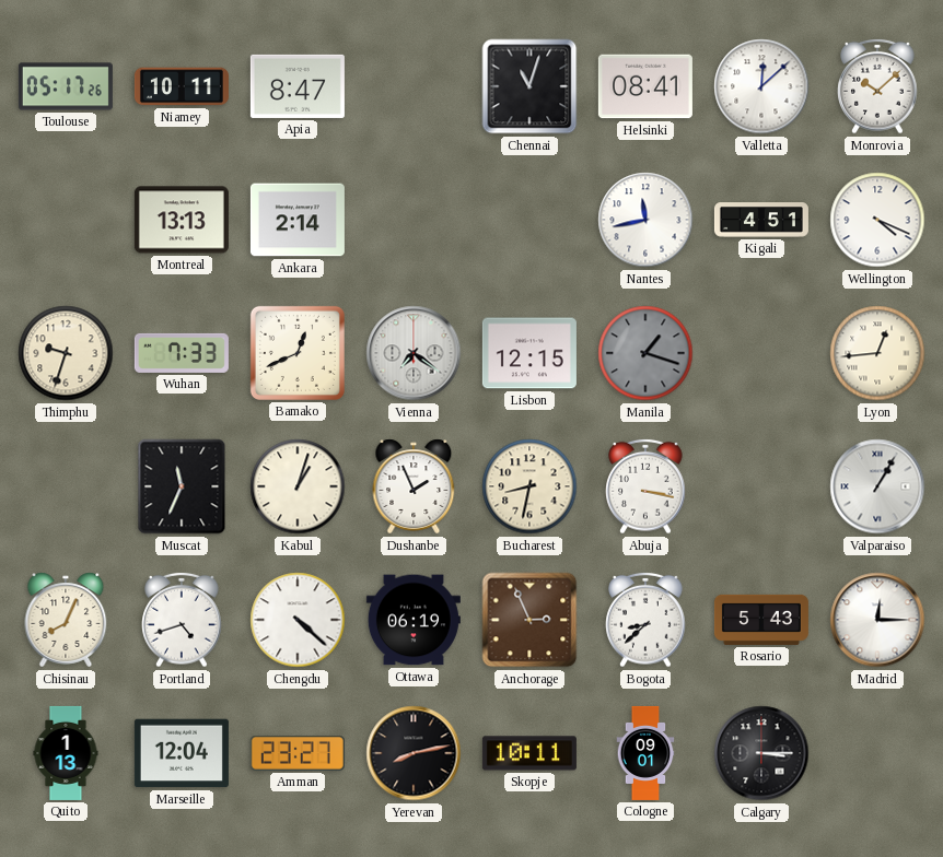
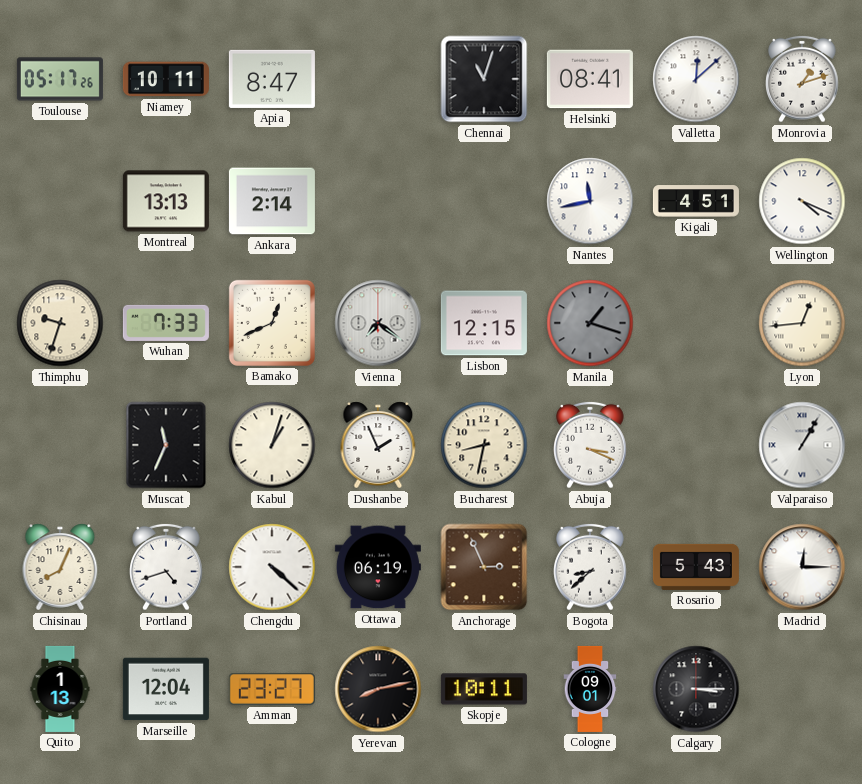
Monrovia: 10:08 -> 1:12 (802, 79)
Abuja: 3:17 -> 3:19 (590, 445)
